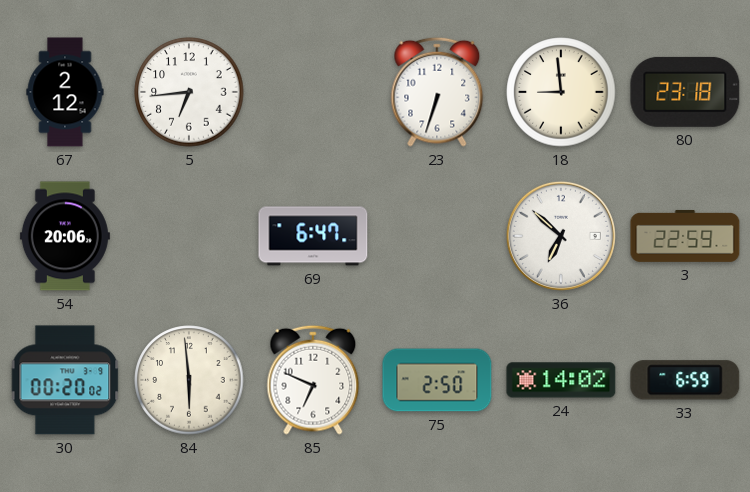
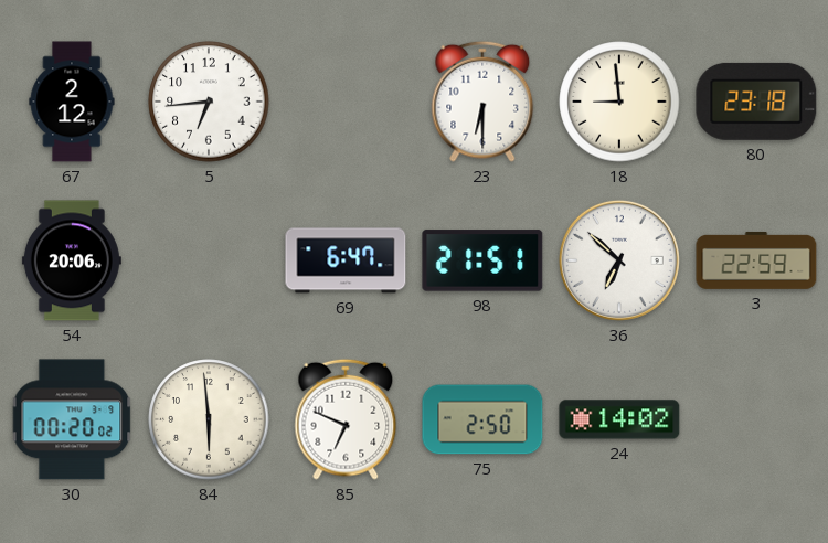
23: 6:33 -> 6:30 (482, 102)
98: none -> 21:51 (482, 260)
33: 6:59 -> none (685, 380)
